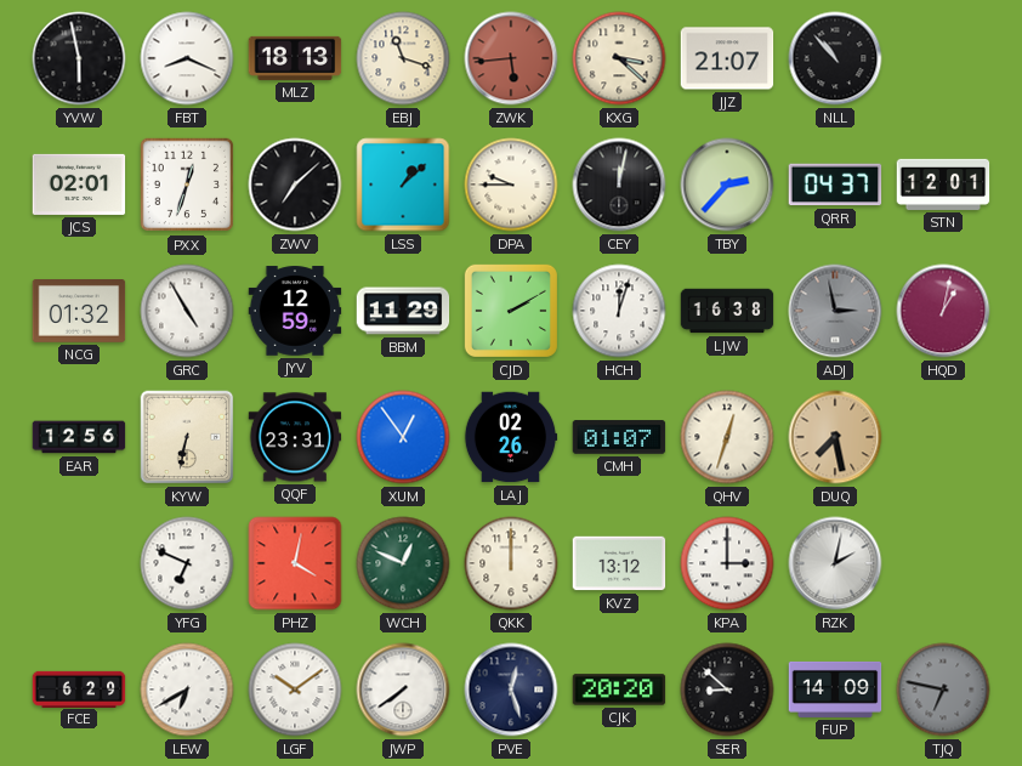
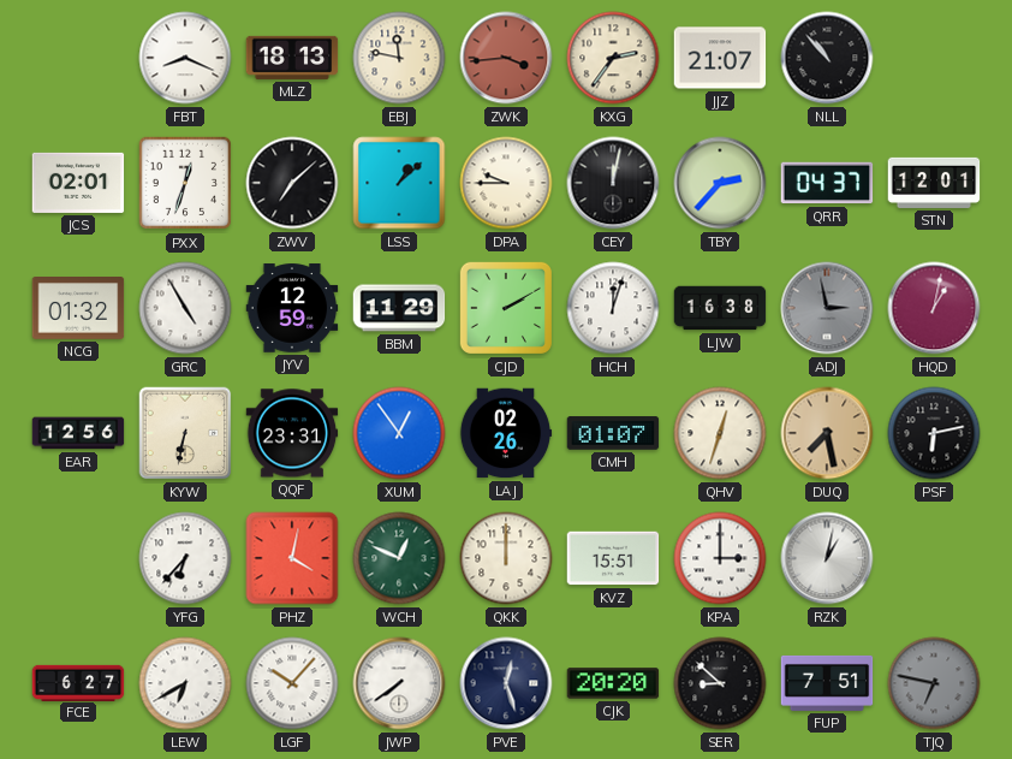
YVW: 5:58 -> none (79, 58)
EBJ: 11:18 -> 11:47 (399, 58)
ZWK: 5:44 -> 3:44 (506, 58)
KXG: 3:22 -> 2:36 (613, 58)
PSF: none -> 6:13 (934, 433)
YFG: 6:49 -> 6:37 (185, 558)
KVZ: 13:12 -> 15:51 (613, 558)
RZK: 2:02 -> 1:02 (827, 558)
FCE: 6:29 -> 6:27 (78, 682)
LGF: 10:09 -> 10:07 (292, 683)
FUP: 14:09 -> 7:51 (827, 683)
